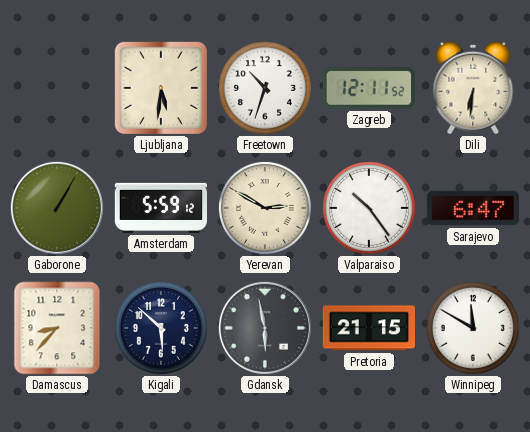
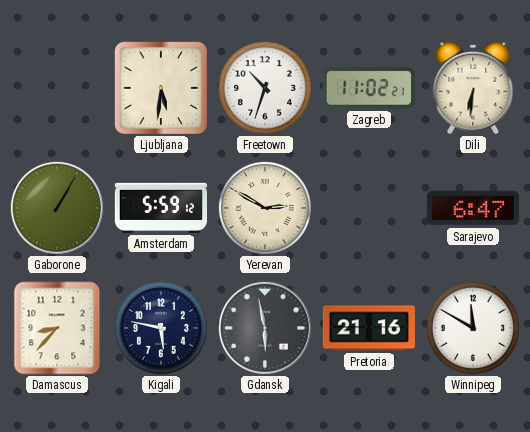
Zagreb: 12:11 -> 11:02 (369, 88)
Valparaiso: 10:24 -> none (369, 208)
Kigali: 5:52 -> 5:47 (161, 328)
Pretoria: 21:15 -> 21:16 (369, 328)
